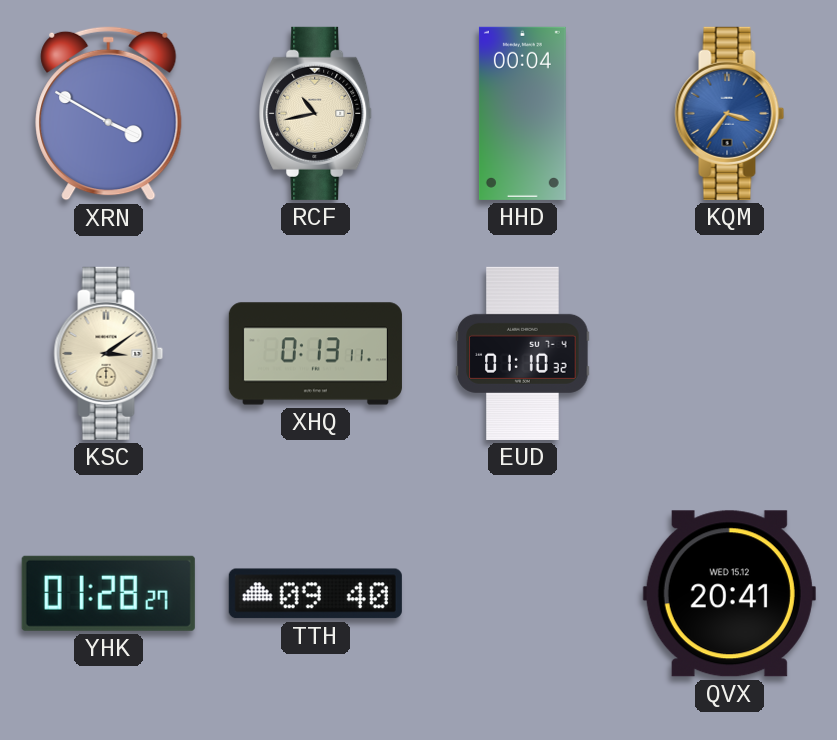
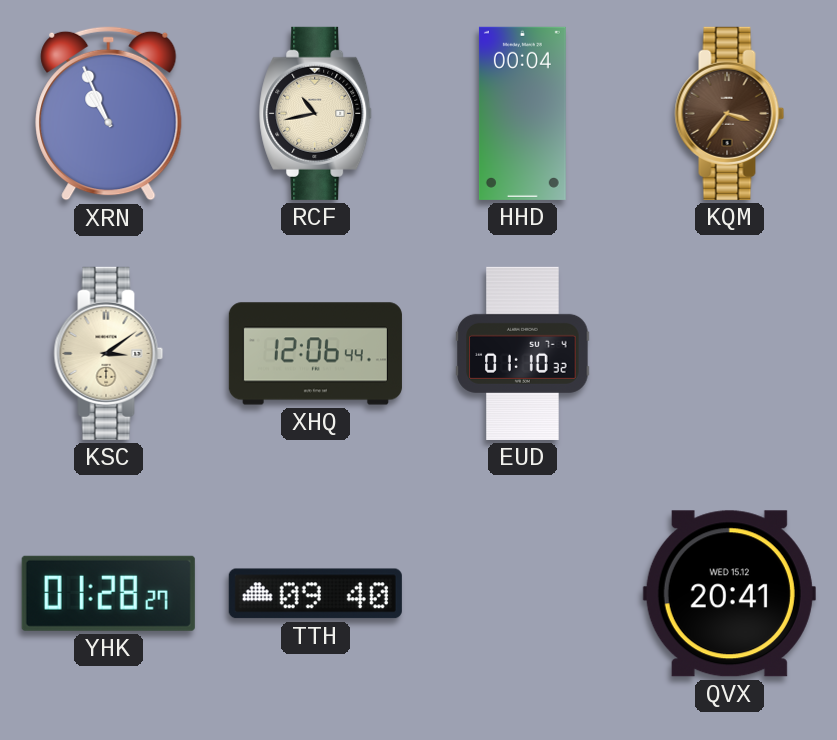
XRN: 3:50 -> 10:56 (109, 113)
KQM dial: blue -> brown (730, 113)
XHQ: 0:13 -> 12:06 (315, 354)
